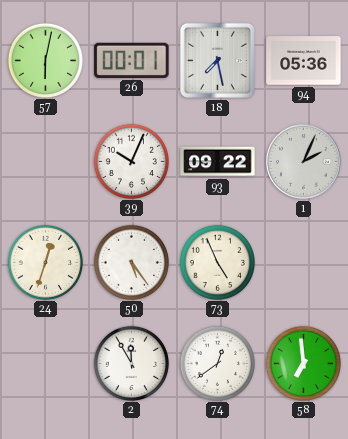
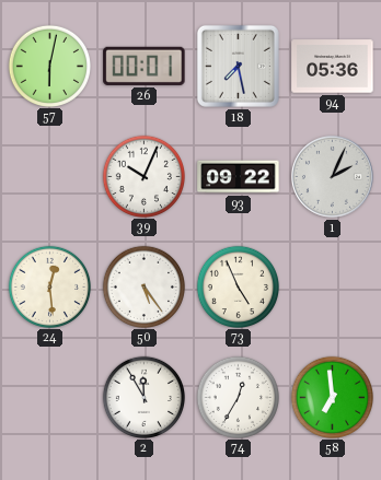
24: 12:33 -> 12:29 (49, 286)
74: 12:39 -> 12:35 (238, 397)
